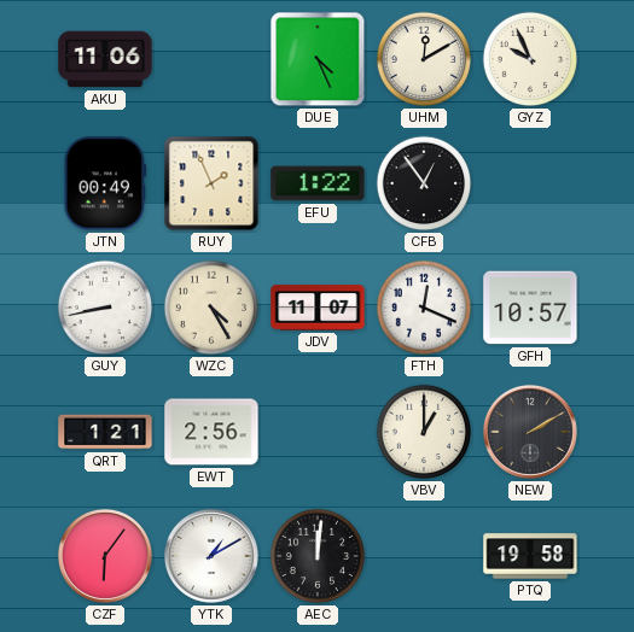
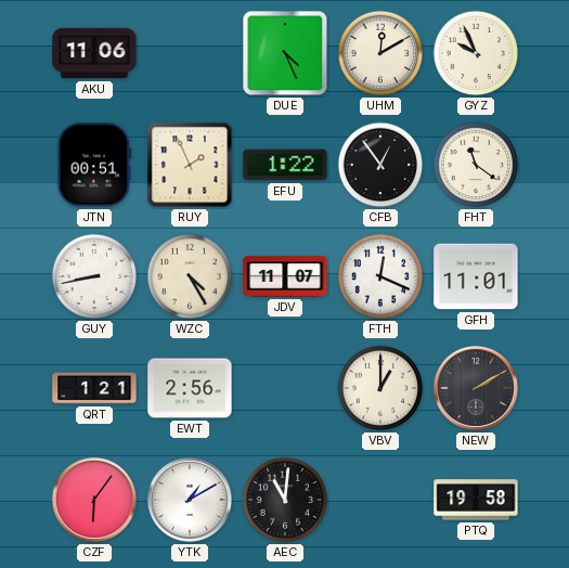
JTN: 00:49 -> 00:51 (94, 165)
FHT: none -> 11:21 (476, 165)
GFH: 10:57 -> 11:01 (476, 276)
AEC: 12:01 -> 11:01 (285, 500)
